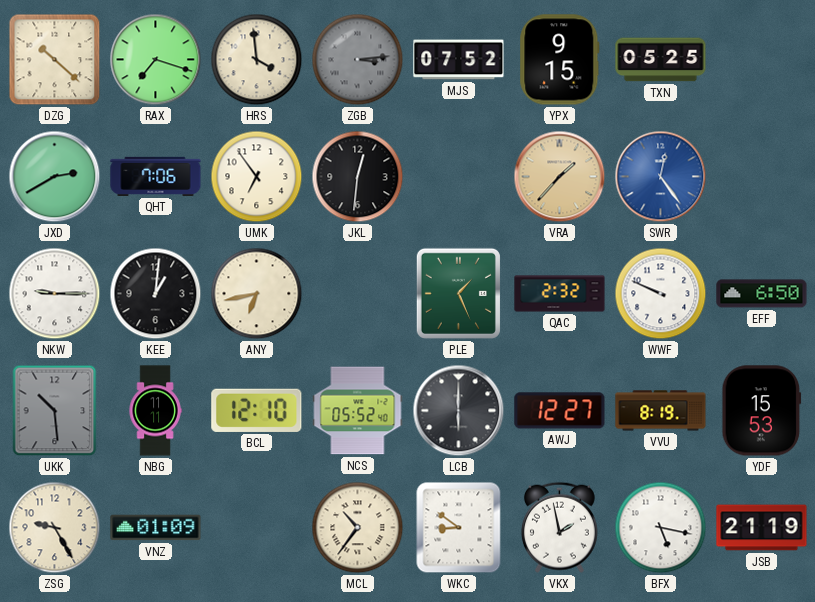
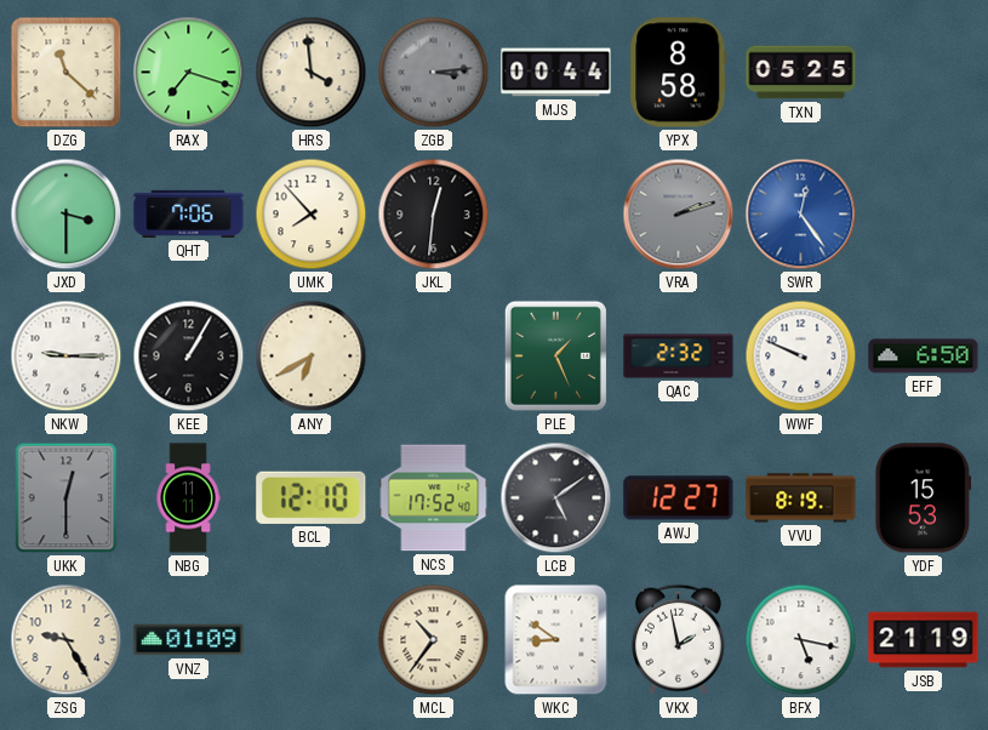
DZG: 10:22 -> 11:22 (67, 73)
MJS: 07:52 -> 00:44 (556, 73)
YPX: 9:15 -> 8:58 (679, 73)
JXD: 2:40 -> 3:30 (67, 215)
UMK: 6:54 -> 7:53 (312, 215)
VRA: 1:37 -> 2:12 (679, 215)
VRA dial: champagne -> grey (679, 215)
KEE: 1:01 -> 1:05 (189, 357)
ANY: 6:43 -> 6:40 (312, 357)
UKK: 10:29 -> 12:30 (67, 498)
NCS: 05:52 -> 17:52 (434, 498)
LCB: 6:00 -> 5:09 (556, 498)
